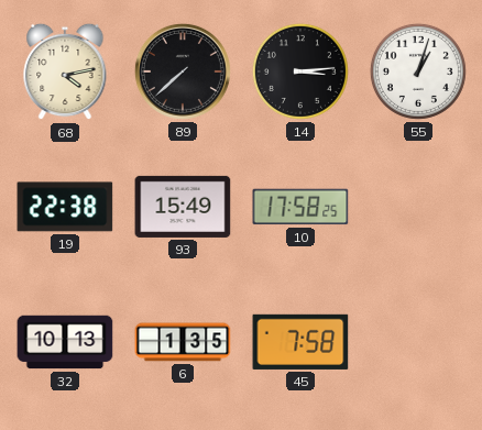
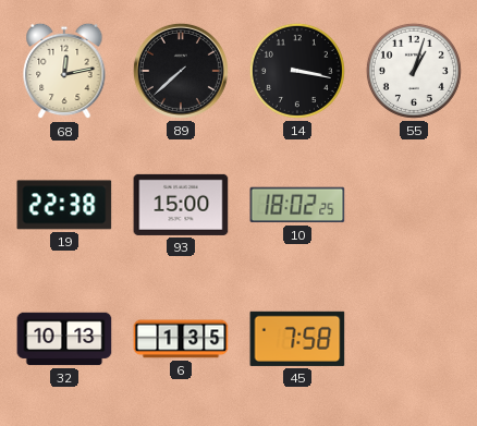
68: 4:13 -> 12:13 (64, 71)
14: 3:14 -> 3:17 (297, 71)
93: 15:49 -> 15:00 (181, 205)
10: 17:58 -> 18:02 (297, 205)
